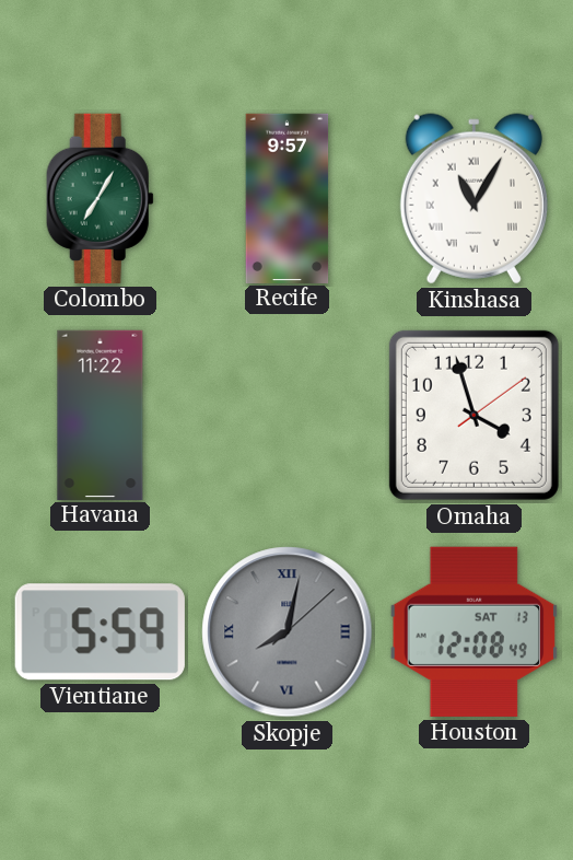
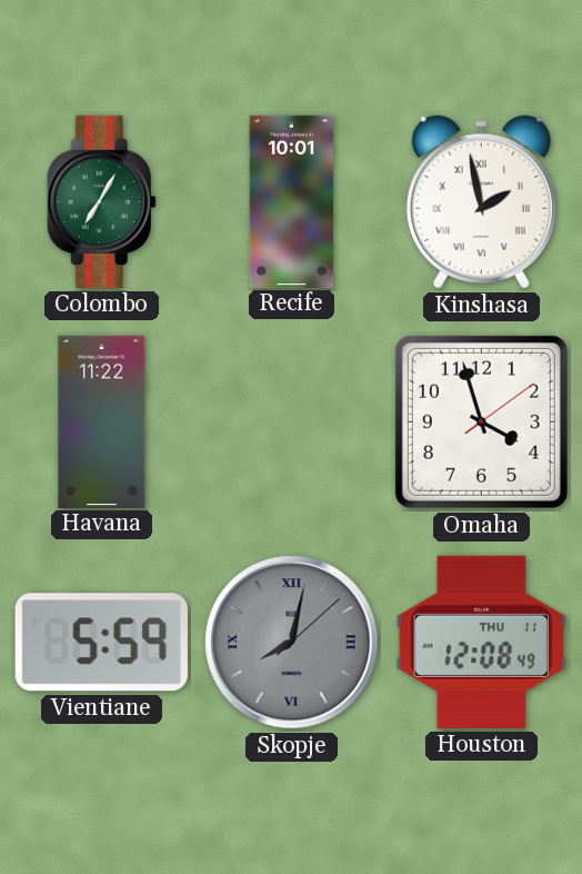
Recife: 9:57 -> 10:01 (292, 201)
Kinshasa: 11:05 -> 1:58 (481, 202)
Houston date: SAT 13 -> THU 11 (482, 642)
